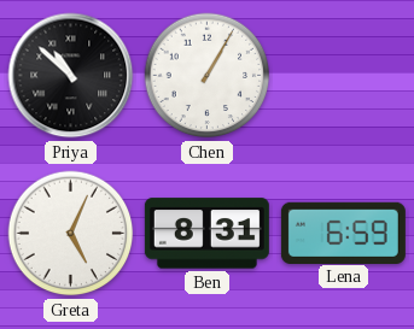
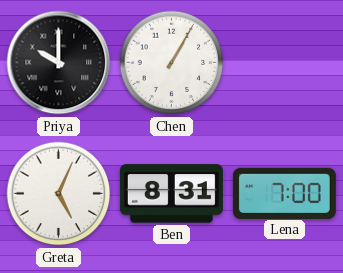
Priya: 10:52 -> 10:00 (59, 63)
Lena: 6:59 -> 7:00 (284, 193)
